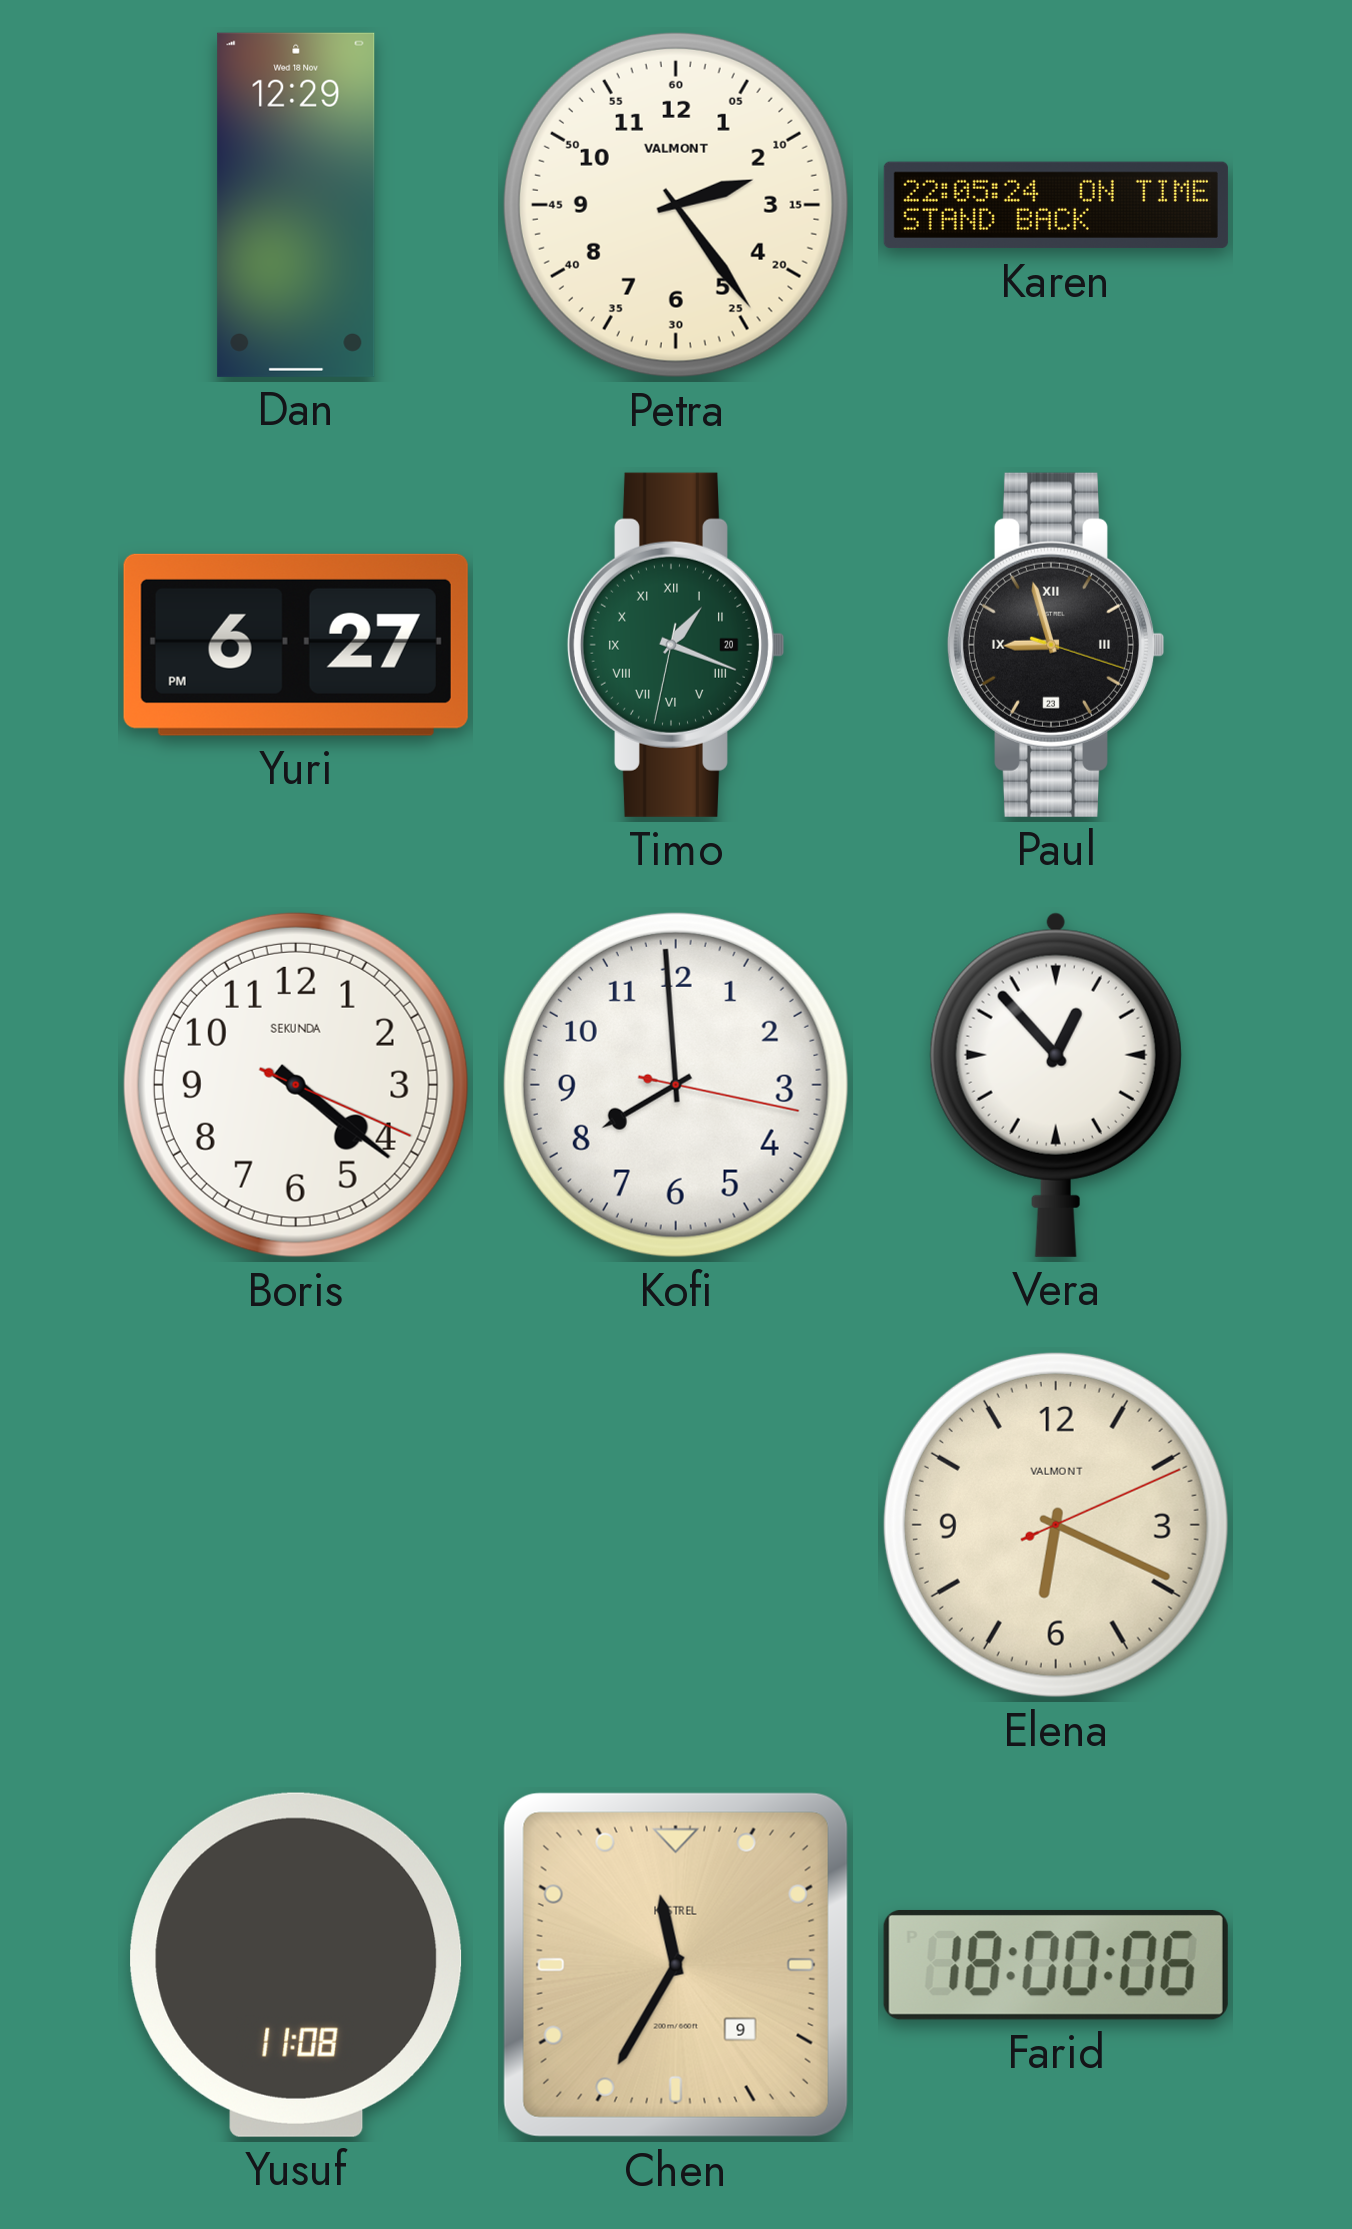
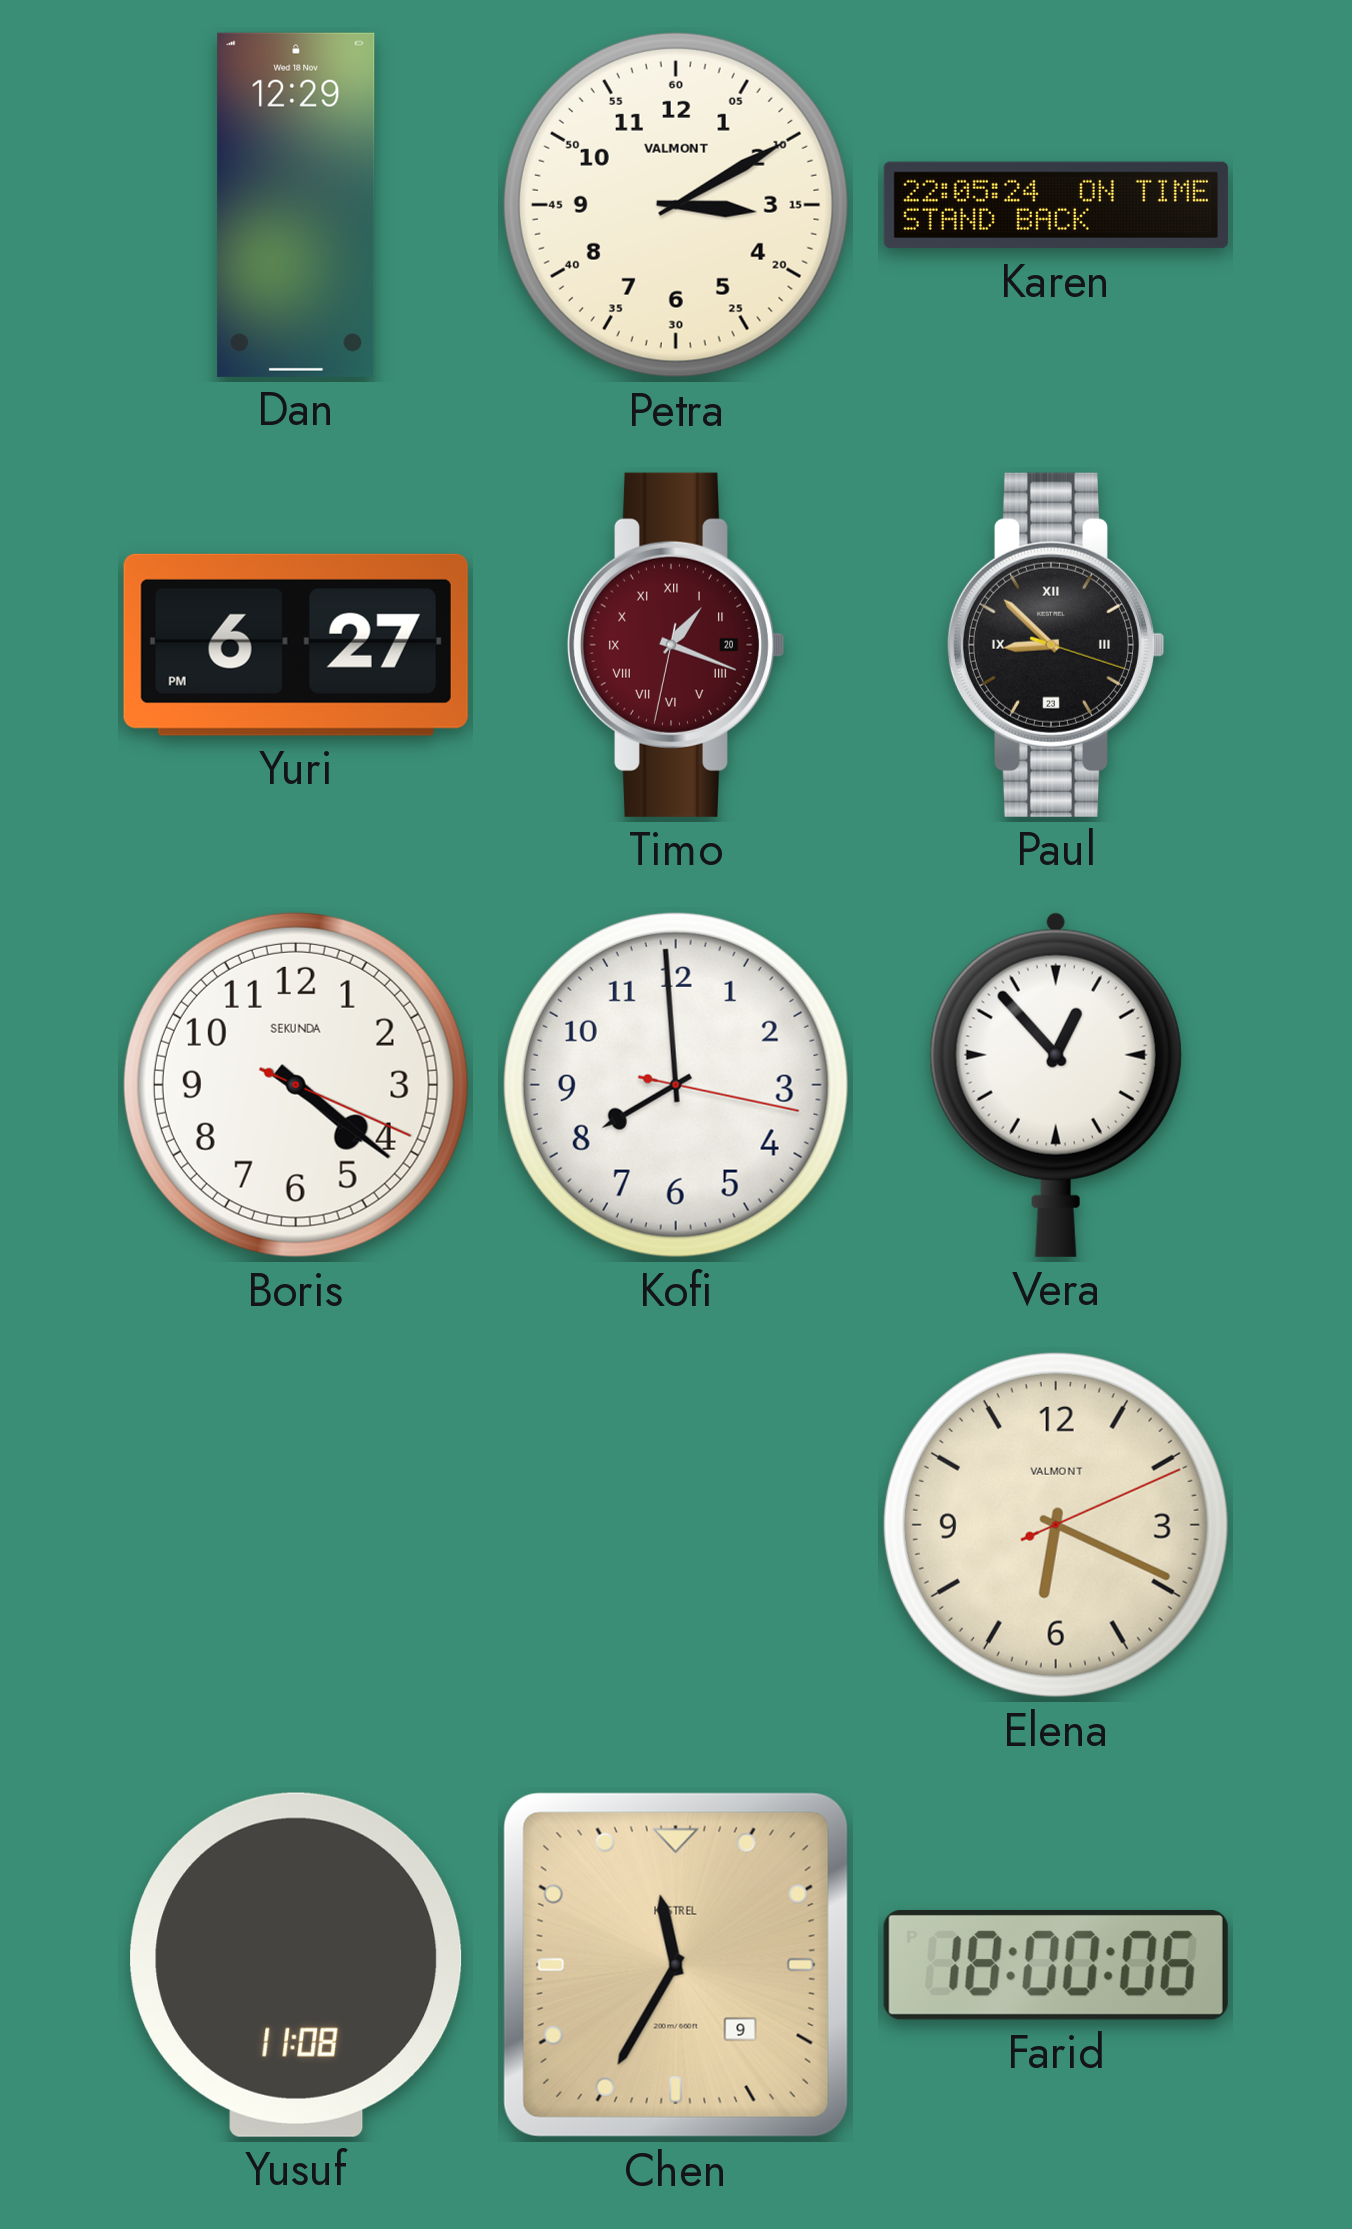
Petra: 2:24 -> 3:10 (676, 205)
Timo dial: green -> burgundy (675, 645)
Paul: 8:57 -> 8:52 (1055, 645)
